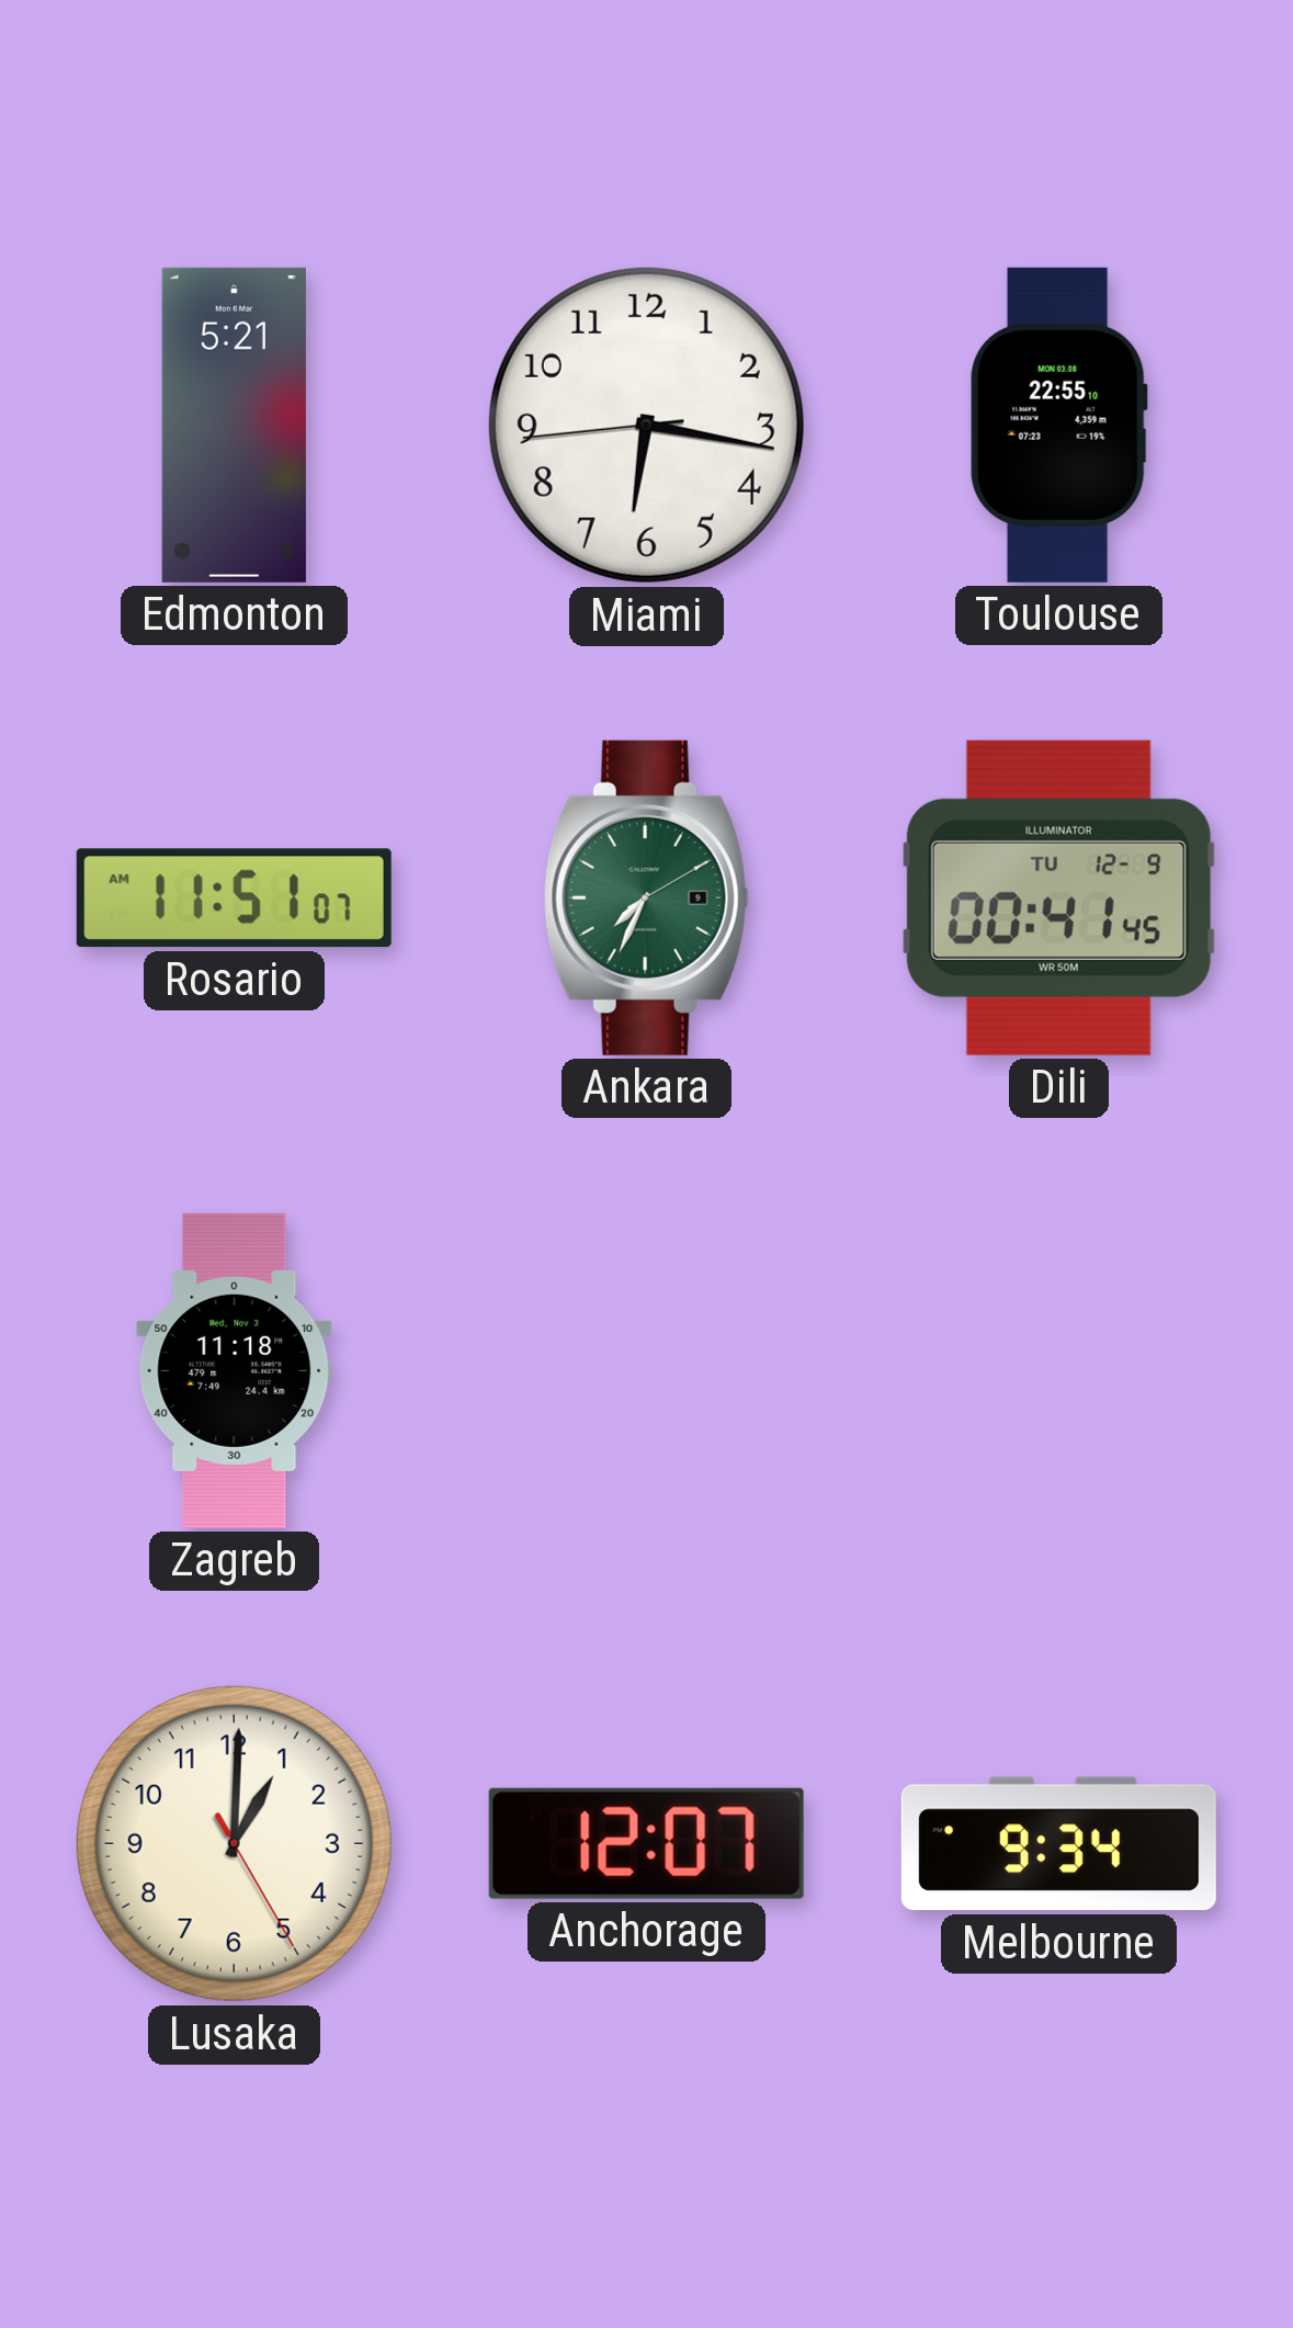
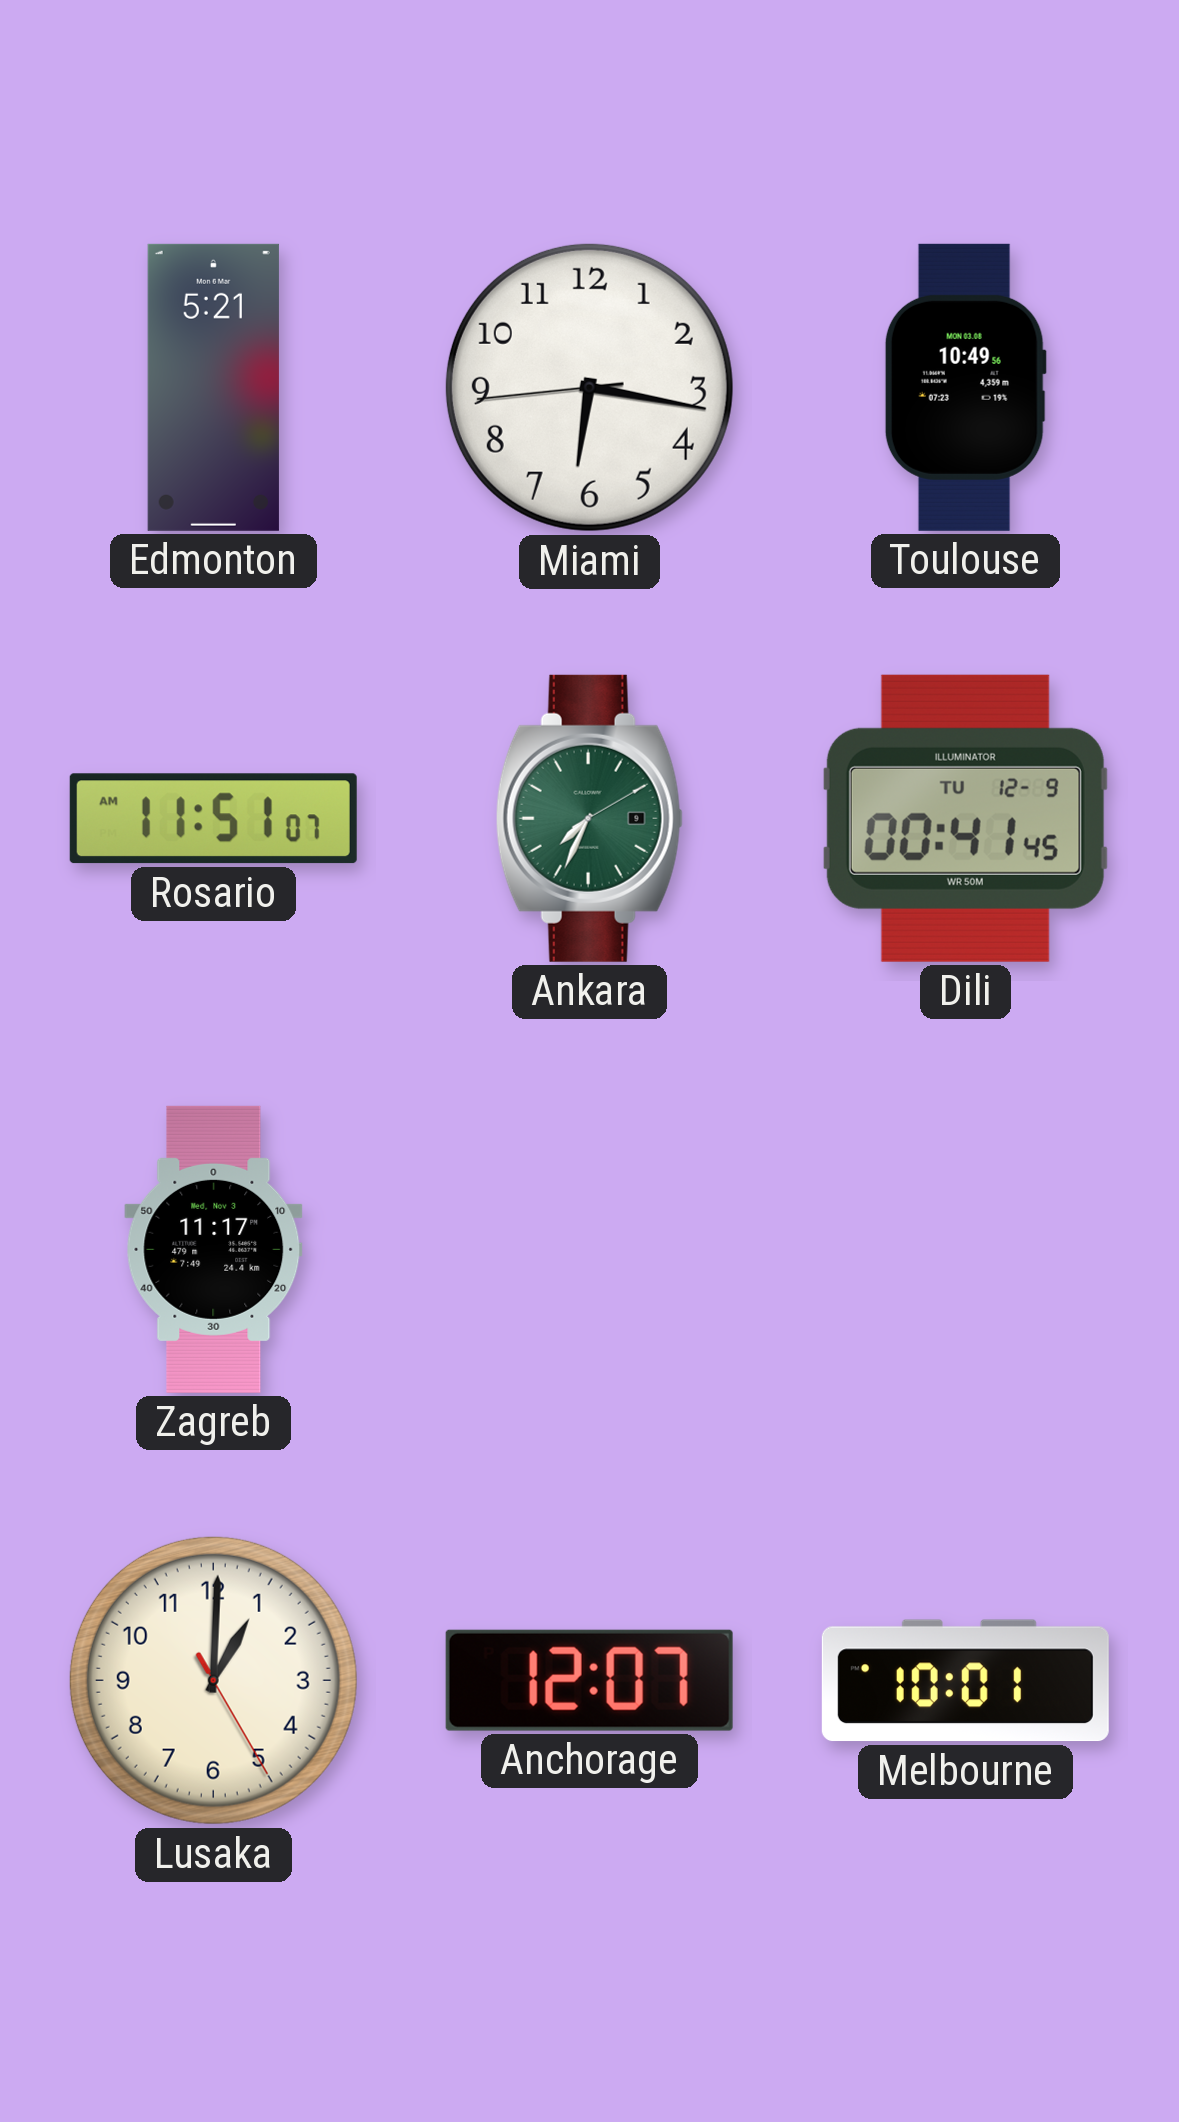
Toulouse: 22:55 -> 10:49 (965, 387)
Zagreb: 11:18 -> 11:17 (214, 1249)
Melbourne: 9:34 -> 10:01 (965, 1681)
